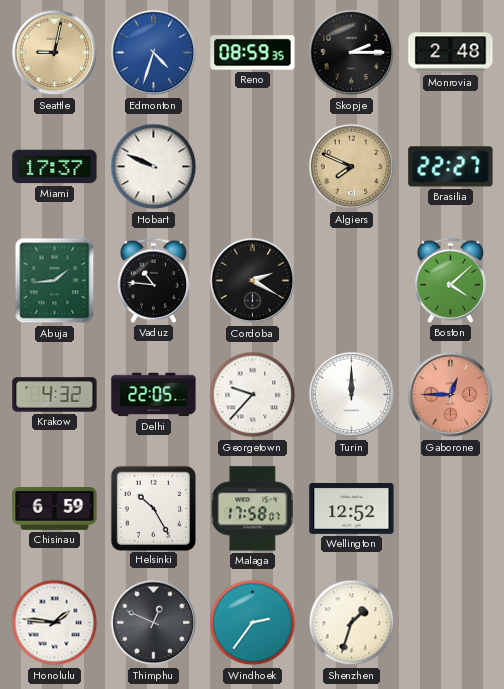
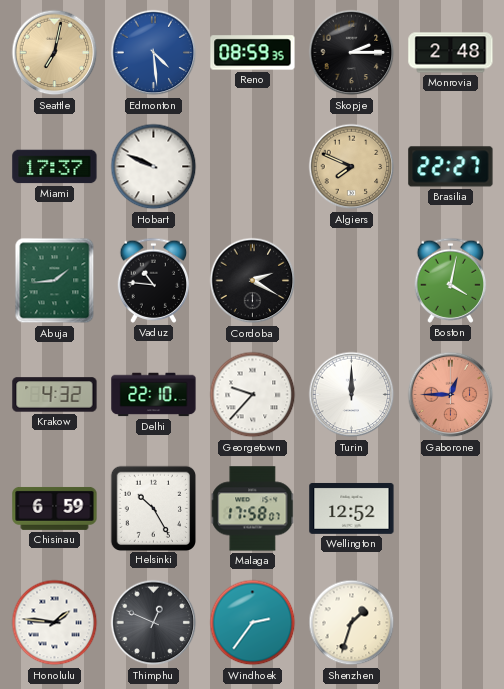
Seattle: 9:02 -> 7:02 (55, 53)
Edmonton: 4:33 -> 4:29 (154, 53)
Boston: 4:08 -> 4:02 (451, 280)
Delhi: 22:05 -> 22:10 (154, 395)
